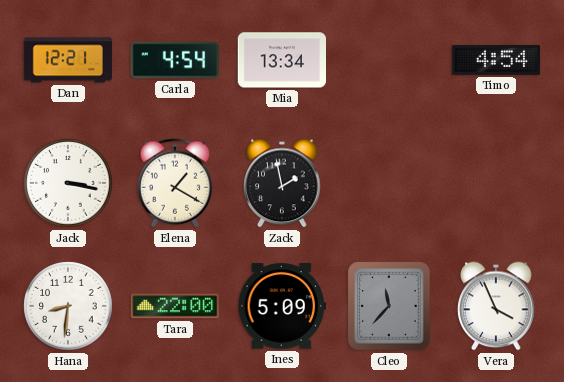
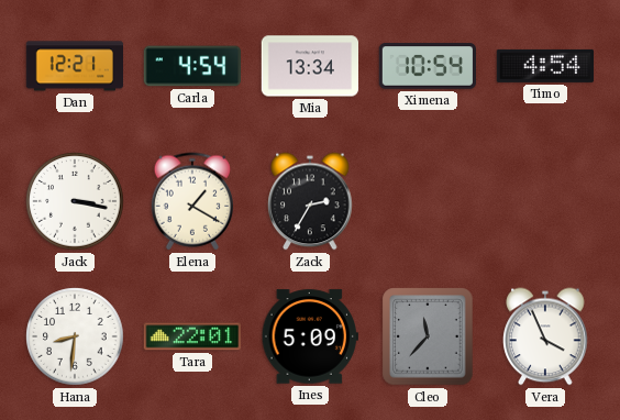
Ximena: none -> 10:54 (428, 66)
Zack: 1:58 -> 2:35 (310, 201)
Tara: 22:00 -> 22:01 (191, 336)
